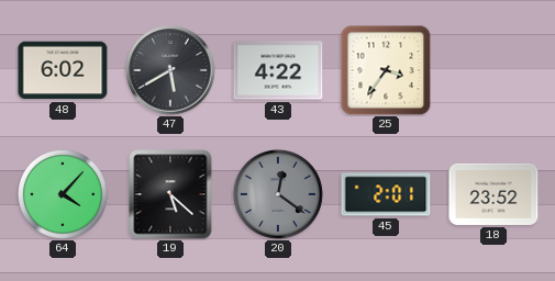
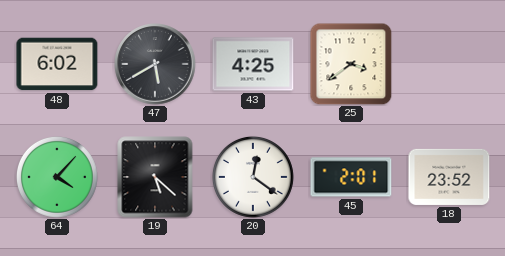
43: 4:22 -> 4:25 (253, 64)
25: 3:36 -> 3:39 (351, 64)
20 dial: grey -> white (253, 177)
